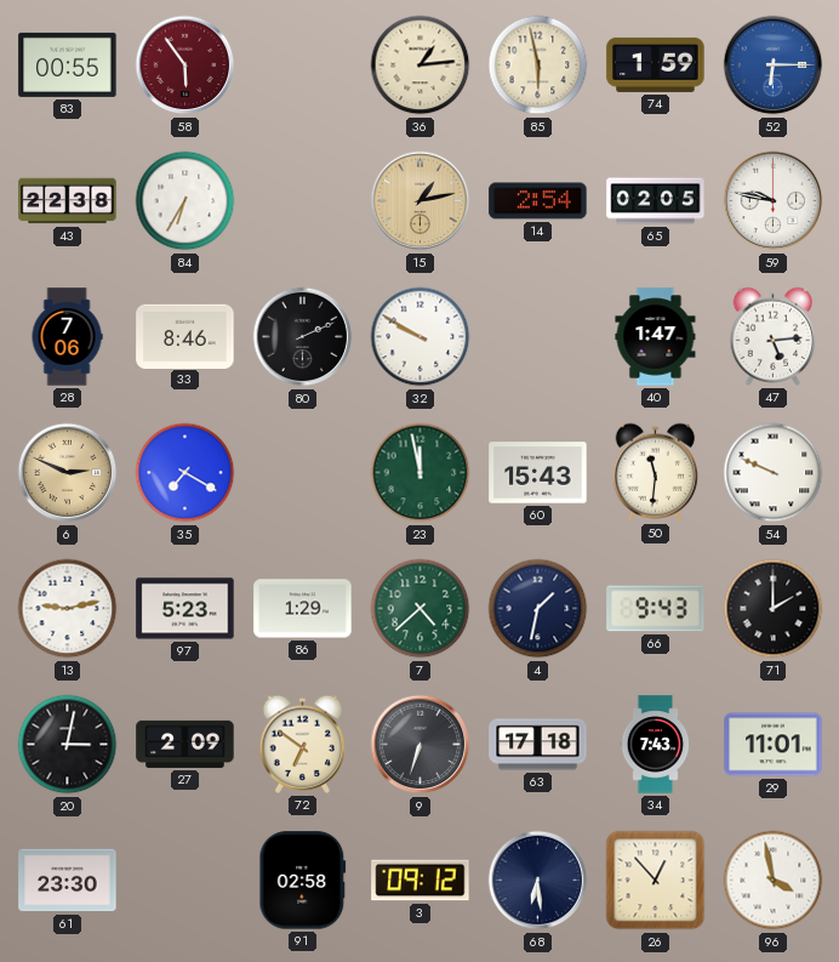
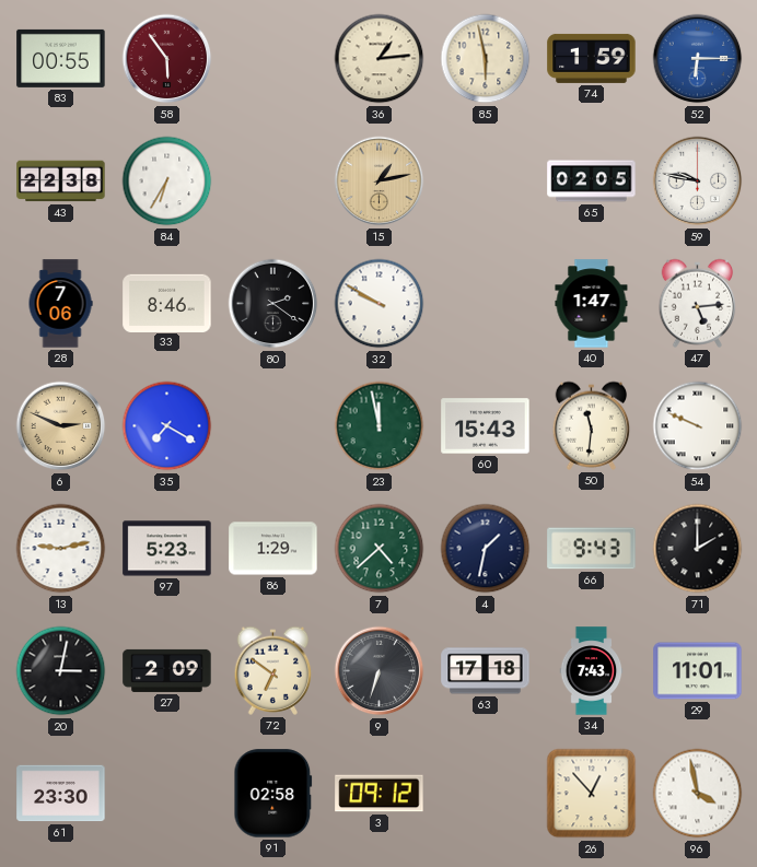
14: 2:54 -> none (538, 201)
80: 2:11 -> 2:21 (273, 304)
68: 6:29 -> none (538, 881)
